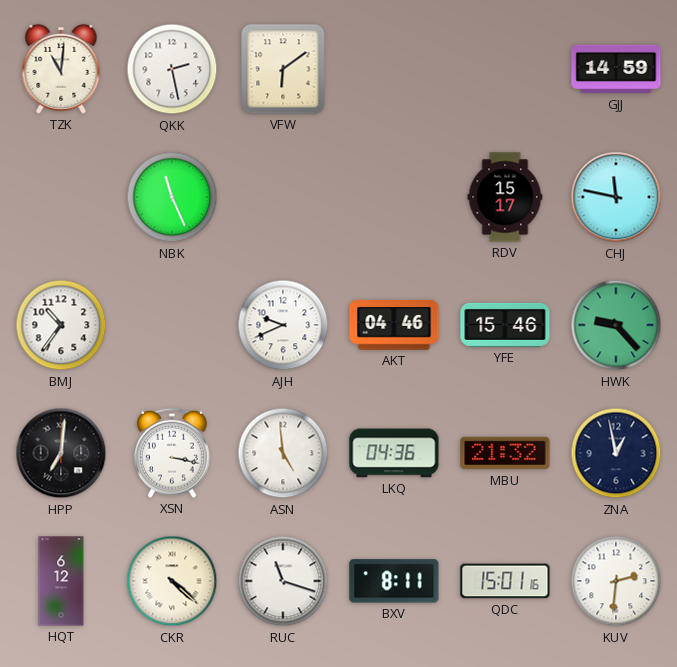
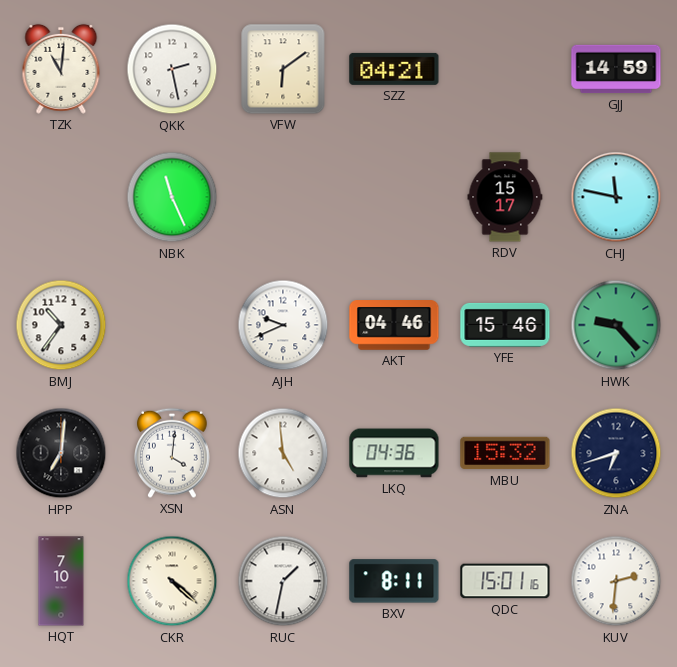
SZZ: none -> 04:21 (394, 69)
XSN: 3:17 -> 4:01 (172, 453)
MBU: 21:32 -> 15:32 (505, 453)
ZNA: 12:58 -> 6:42 (616, 453)
HQT: 6:12 -> 7:10 (61, 581)
RUC: 11:18 -> 1:32 (283, 581)
